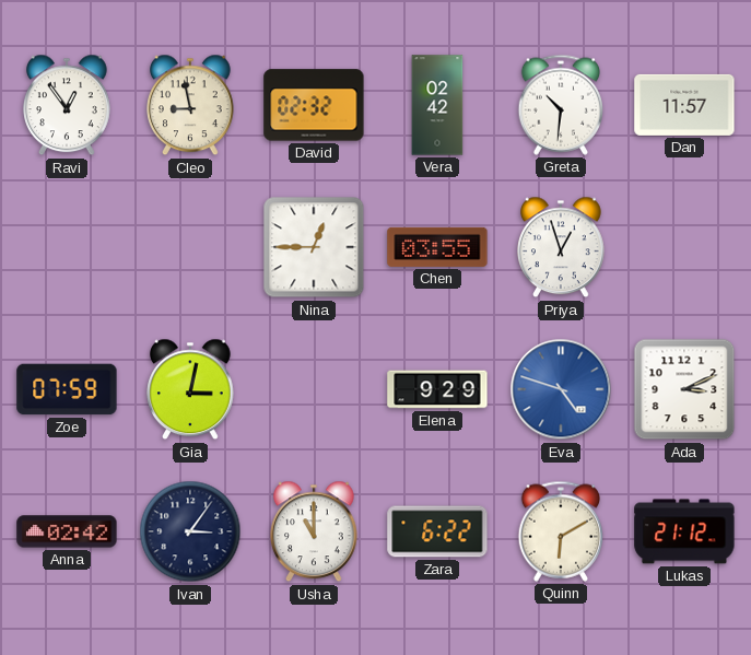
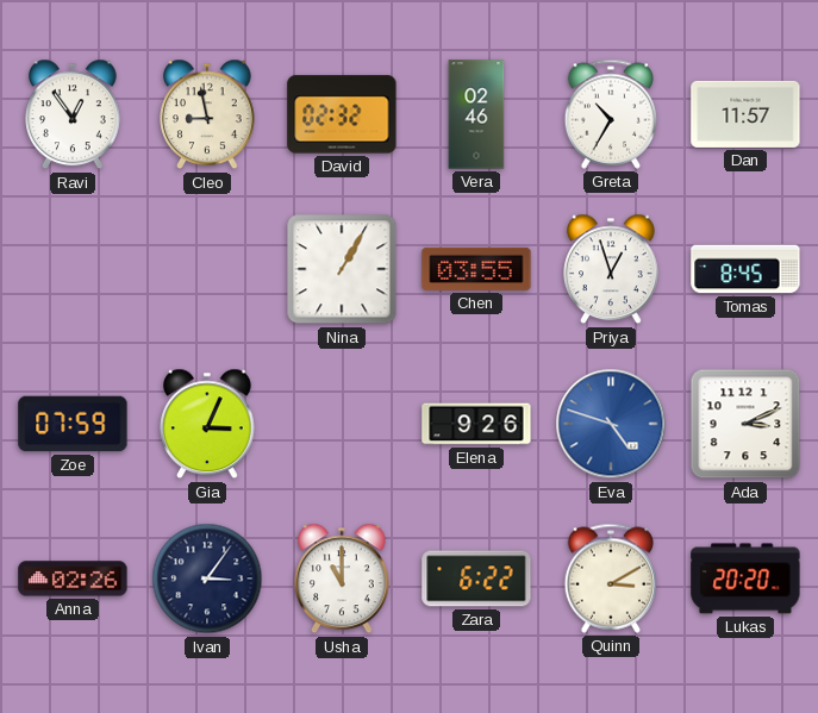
Vera: 02:42 -> 02:46 (476, 114)
Greta: 10:31 -> 10:35 (611, 114)
Nina: 12:45 -> 1:05 (342, 269)
Tomas: none -> 8:45 (745, 269)
Gia: 3:02 -> 3:04 (208, 424)
Elena: 9:29 -> 9:26 (476, 424)
Anna: 02:42 -> 02:26 (73, 578)
Quinn: 6:10 -> 3:10 (611, 578)
Lukas: 21:12 -> 20:20 (745, 578)
